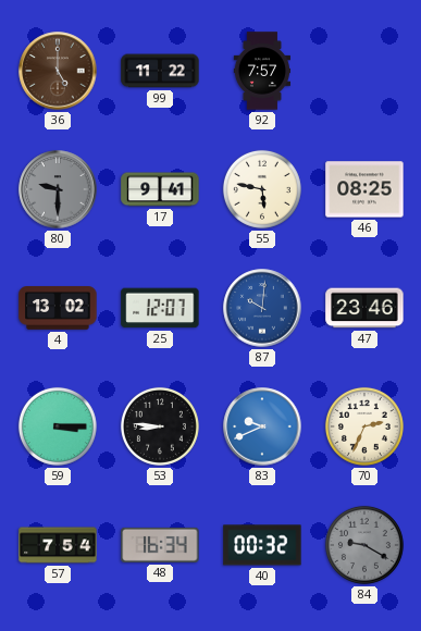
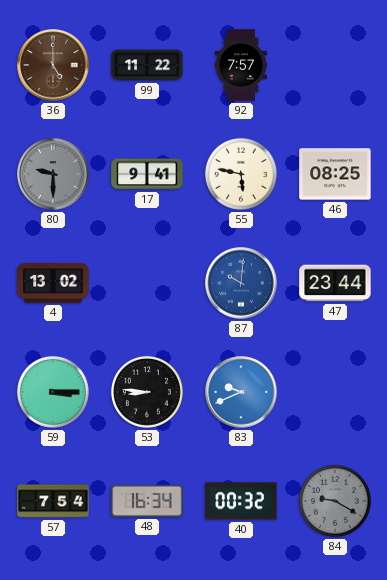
25: 12:07 -> none (160, 308)
47: 23:46 -> 23:44 (335, 283)
70: 2:34 -> none (364, 426)
